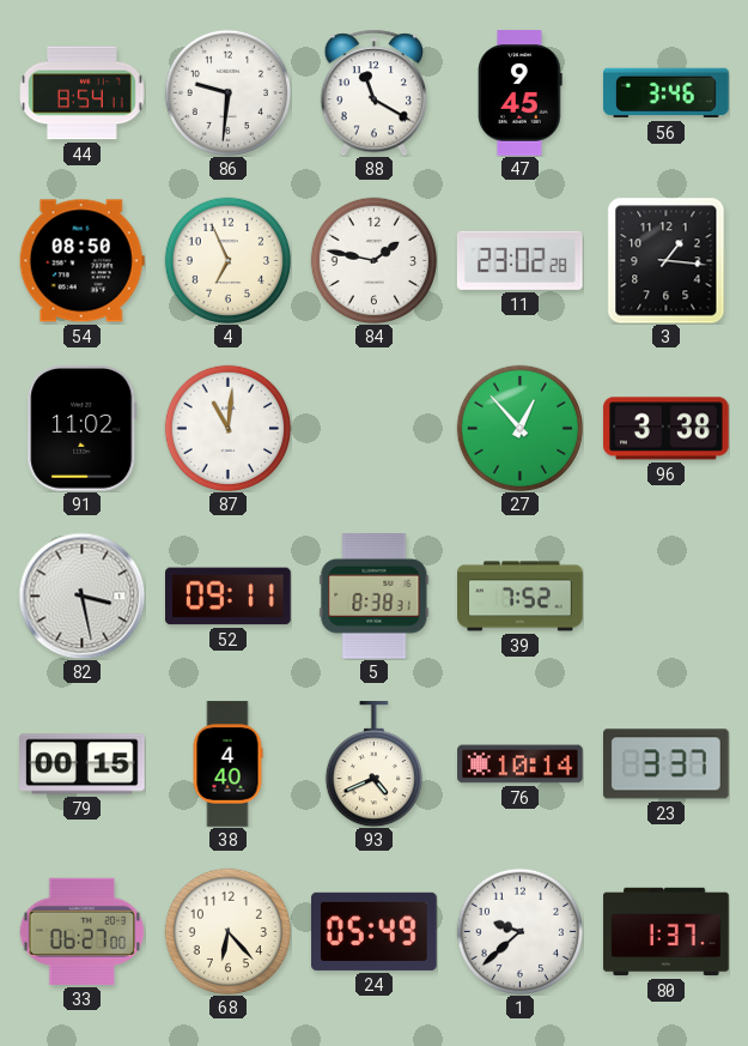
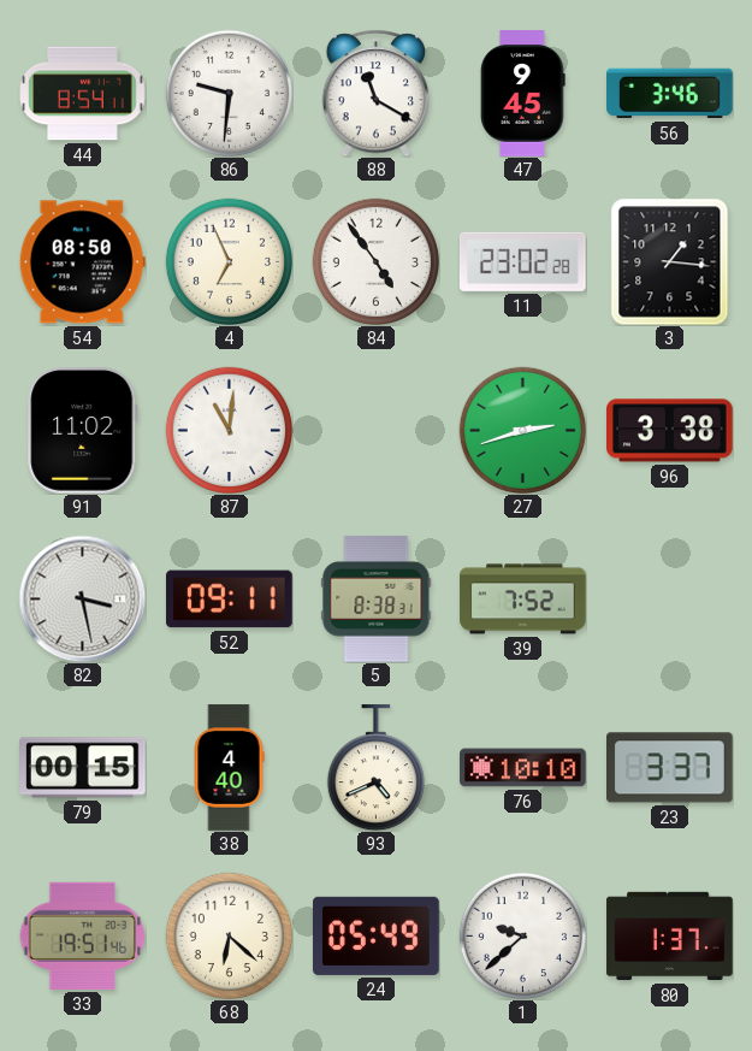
84: 1:47 -> 4:54 (375, 261)
27: 12:53 -> 2:42 (522, 430)
76: 10:14 -> 10:10 (523, 768)
33: 06:27 -> 19:51 (82, 935)
68: 6:23 -> 6:22 (229, 935)
